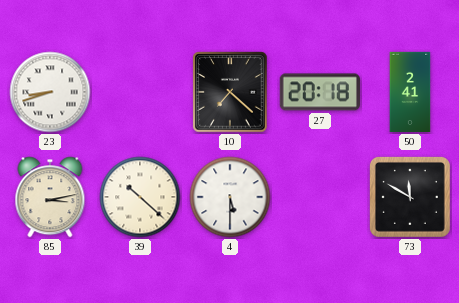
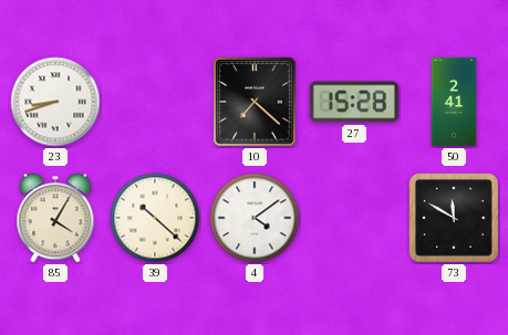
27: 20:18 -> 15:28 (354, 102)
85: 3:13 -> 4:05 (55, 218)
4: 5:30 -> 4:09 (255, 218)
